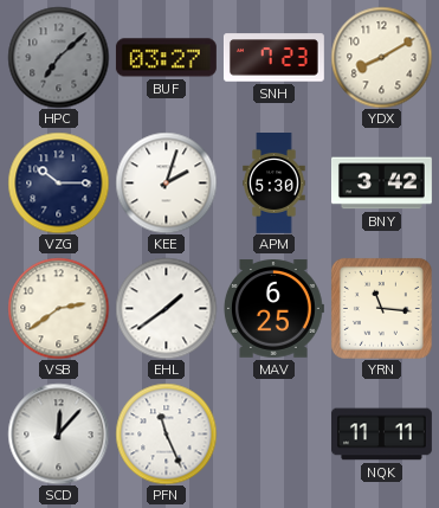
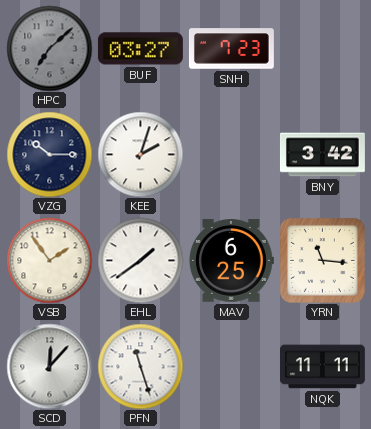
YDX: 8:10 -> none (381, 57)
APM: 5:30 -> none (275, 184)
VSB: 2:39 -> 1:54 (49, 260)
PFN: 11:26 -> 11:27 (140, 366)
